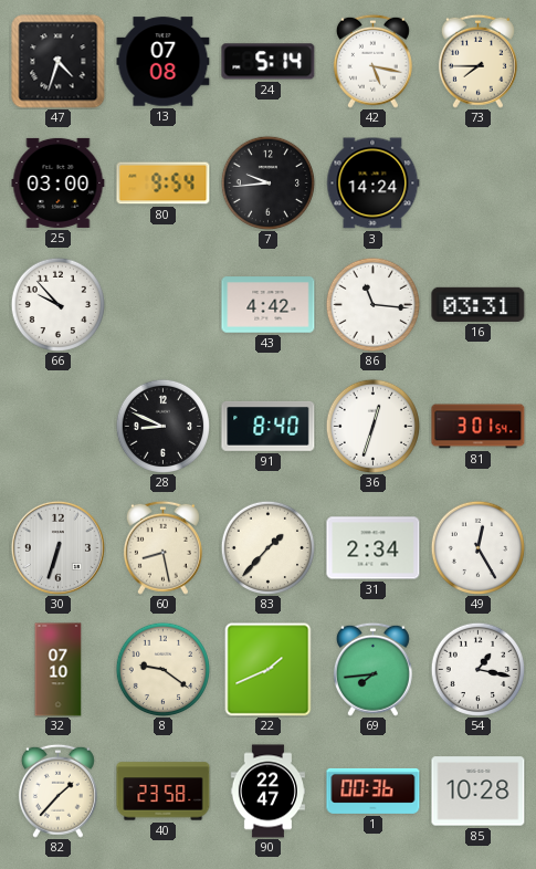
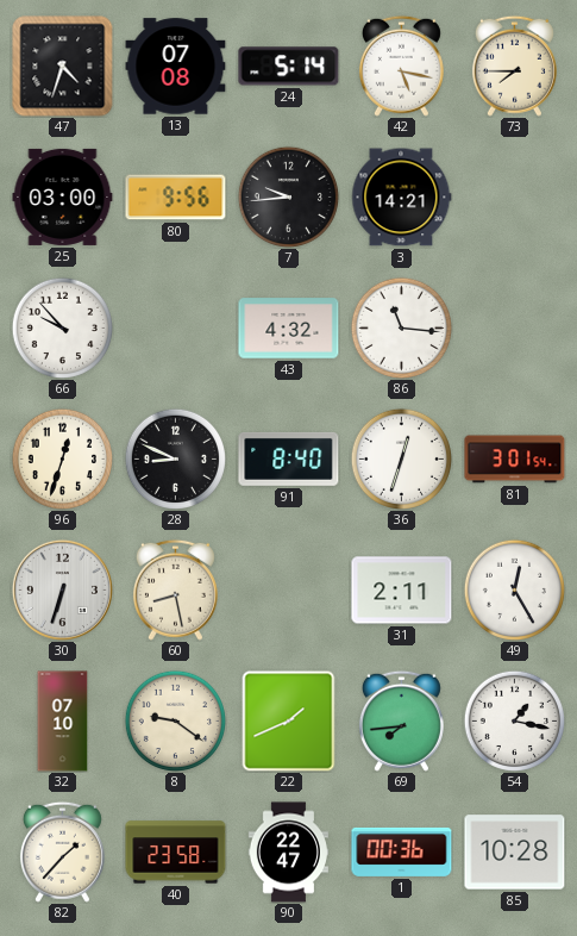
80: 9:54 -> 9:56 (176, 198)
3: 14:24 -> 14:21 (402, 198)
43: 4:42 -> 4:32 (289, 329)
16: 03:31 -> none (479, 304)
96: none -> 12:33 (62, 458)
83: 1:37 -> none (267, 547)
31: 2:34 -> 2:11 (402, 591)
